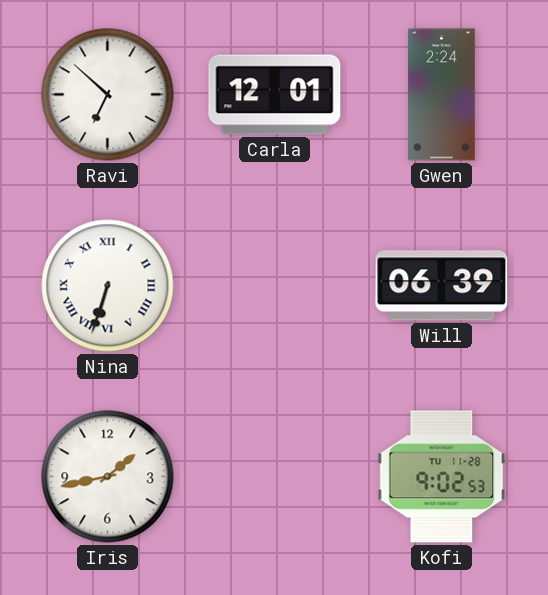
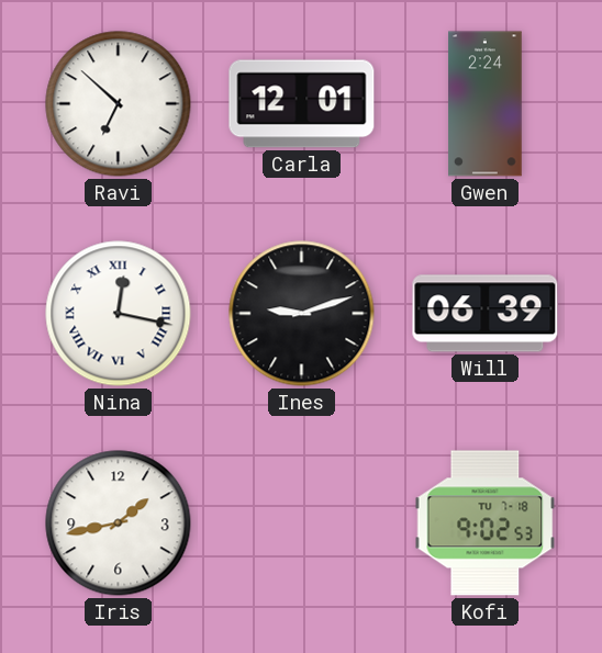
Nina: 6:33 -> 12:17 (119, 314)
Ines: none -> 9:12 (302, 314)
Kofi date: TU 11-28 -> TU 7-18 (486, 523)
